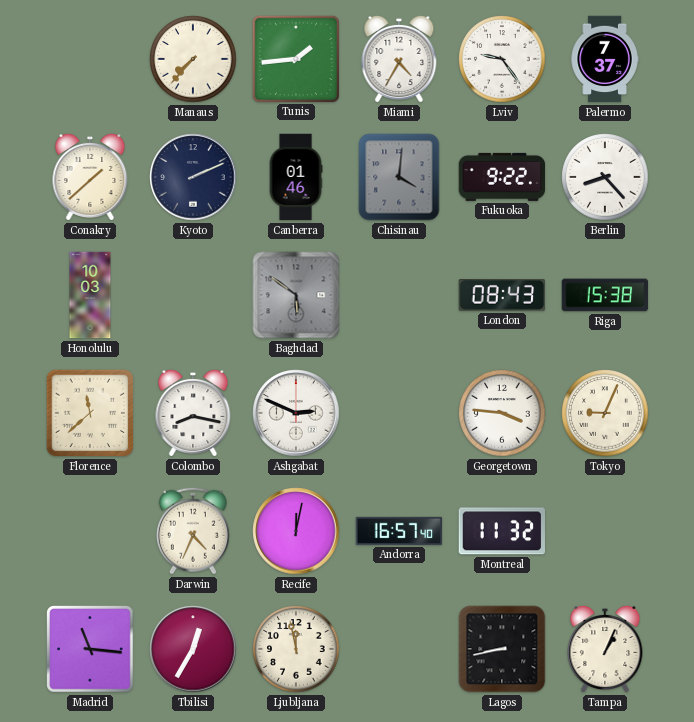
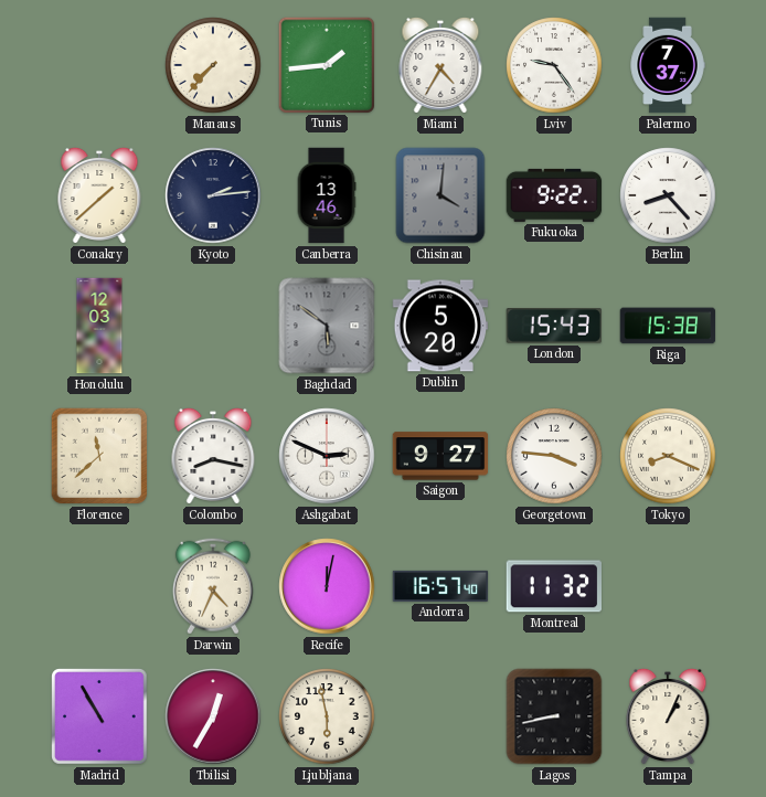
Kyoto: 2:11 -> 2:14 (213, 195)
Canberra: 01:46 -> 13:46 (327, 195)
Honolulu: 10:03 -> 12:03 (99, 326)
Dublin: none -> 5:20 (440, 326)
London: 08:43 -> 15:43 (553, 326)
Saigon: none -> 9:27 (440, 456)
Tokyo: 9:04 -> 8:19 (668, 456)
Madrid: 11:16 -> 10:55 (99, 716)
Ljubljana: 11:58 -> 5:58 (327, 716)
